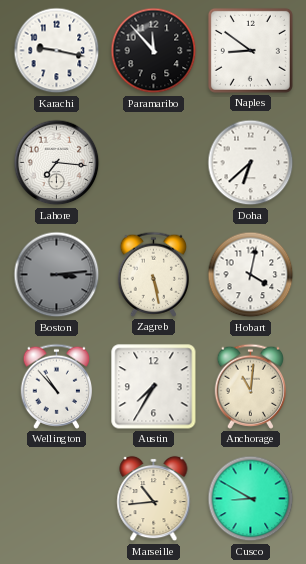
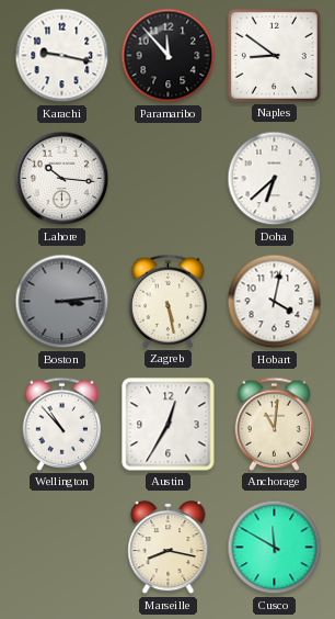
Lahore: 7:16 -> 10:16 (62, 179)
Austin: 7:35 -> 12:35 (169, 425)
Marseille: 10:44 -> 8:17 (169, 548)
Cusco: 8:50 -> 11:50 (275, 548)
